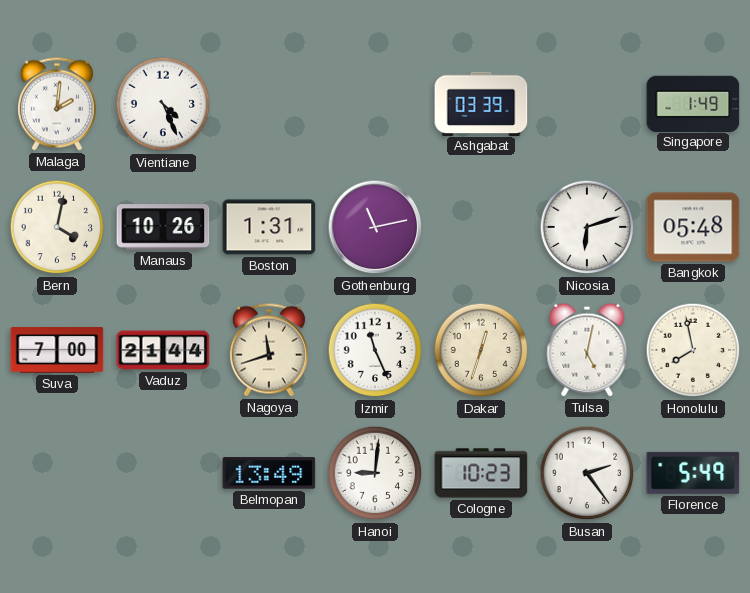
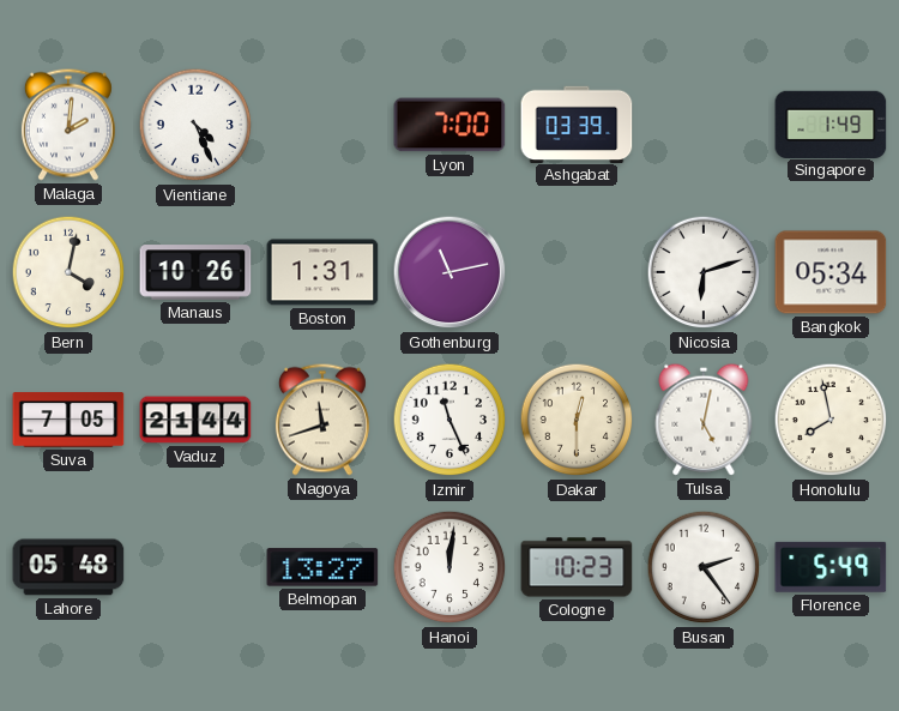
Lyon: none -> 7:00 (450, 125)
Bangkok: 05:48 -> 05:34 (831, 272)
Suva: 7:00 -> 7:05 (68, 420)
Dakar: 12:33 -> 12:30 (577, 420)
Lahore: none -> 05:48 (68, 567)
Belmopan: 13:49 -> 13:27 (322, 567)
Hanoi: 9:01 -> 12:01 (450, 567)
